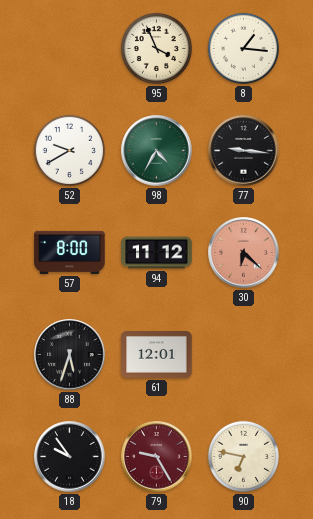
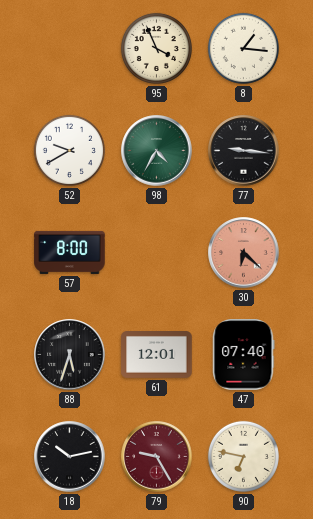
94: 11:12 -> none (157, 253)
47: none -> 07:40 (243, 355)
18: 9:54 -> 10:13 (70, 457)
